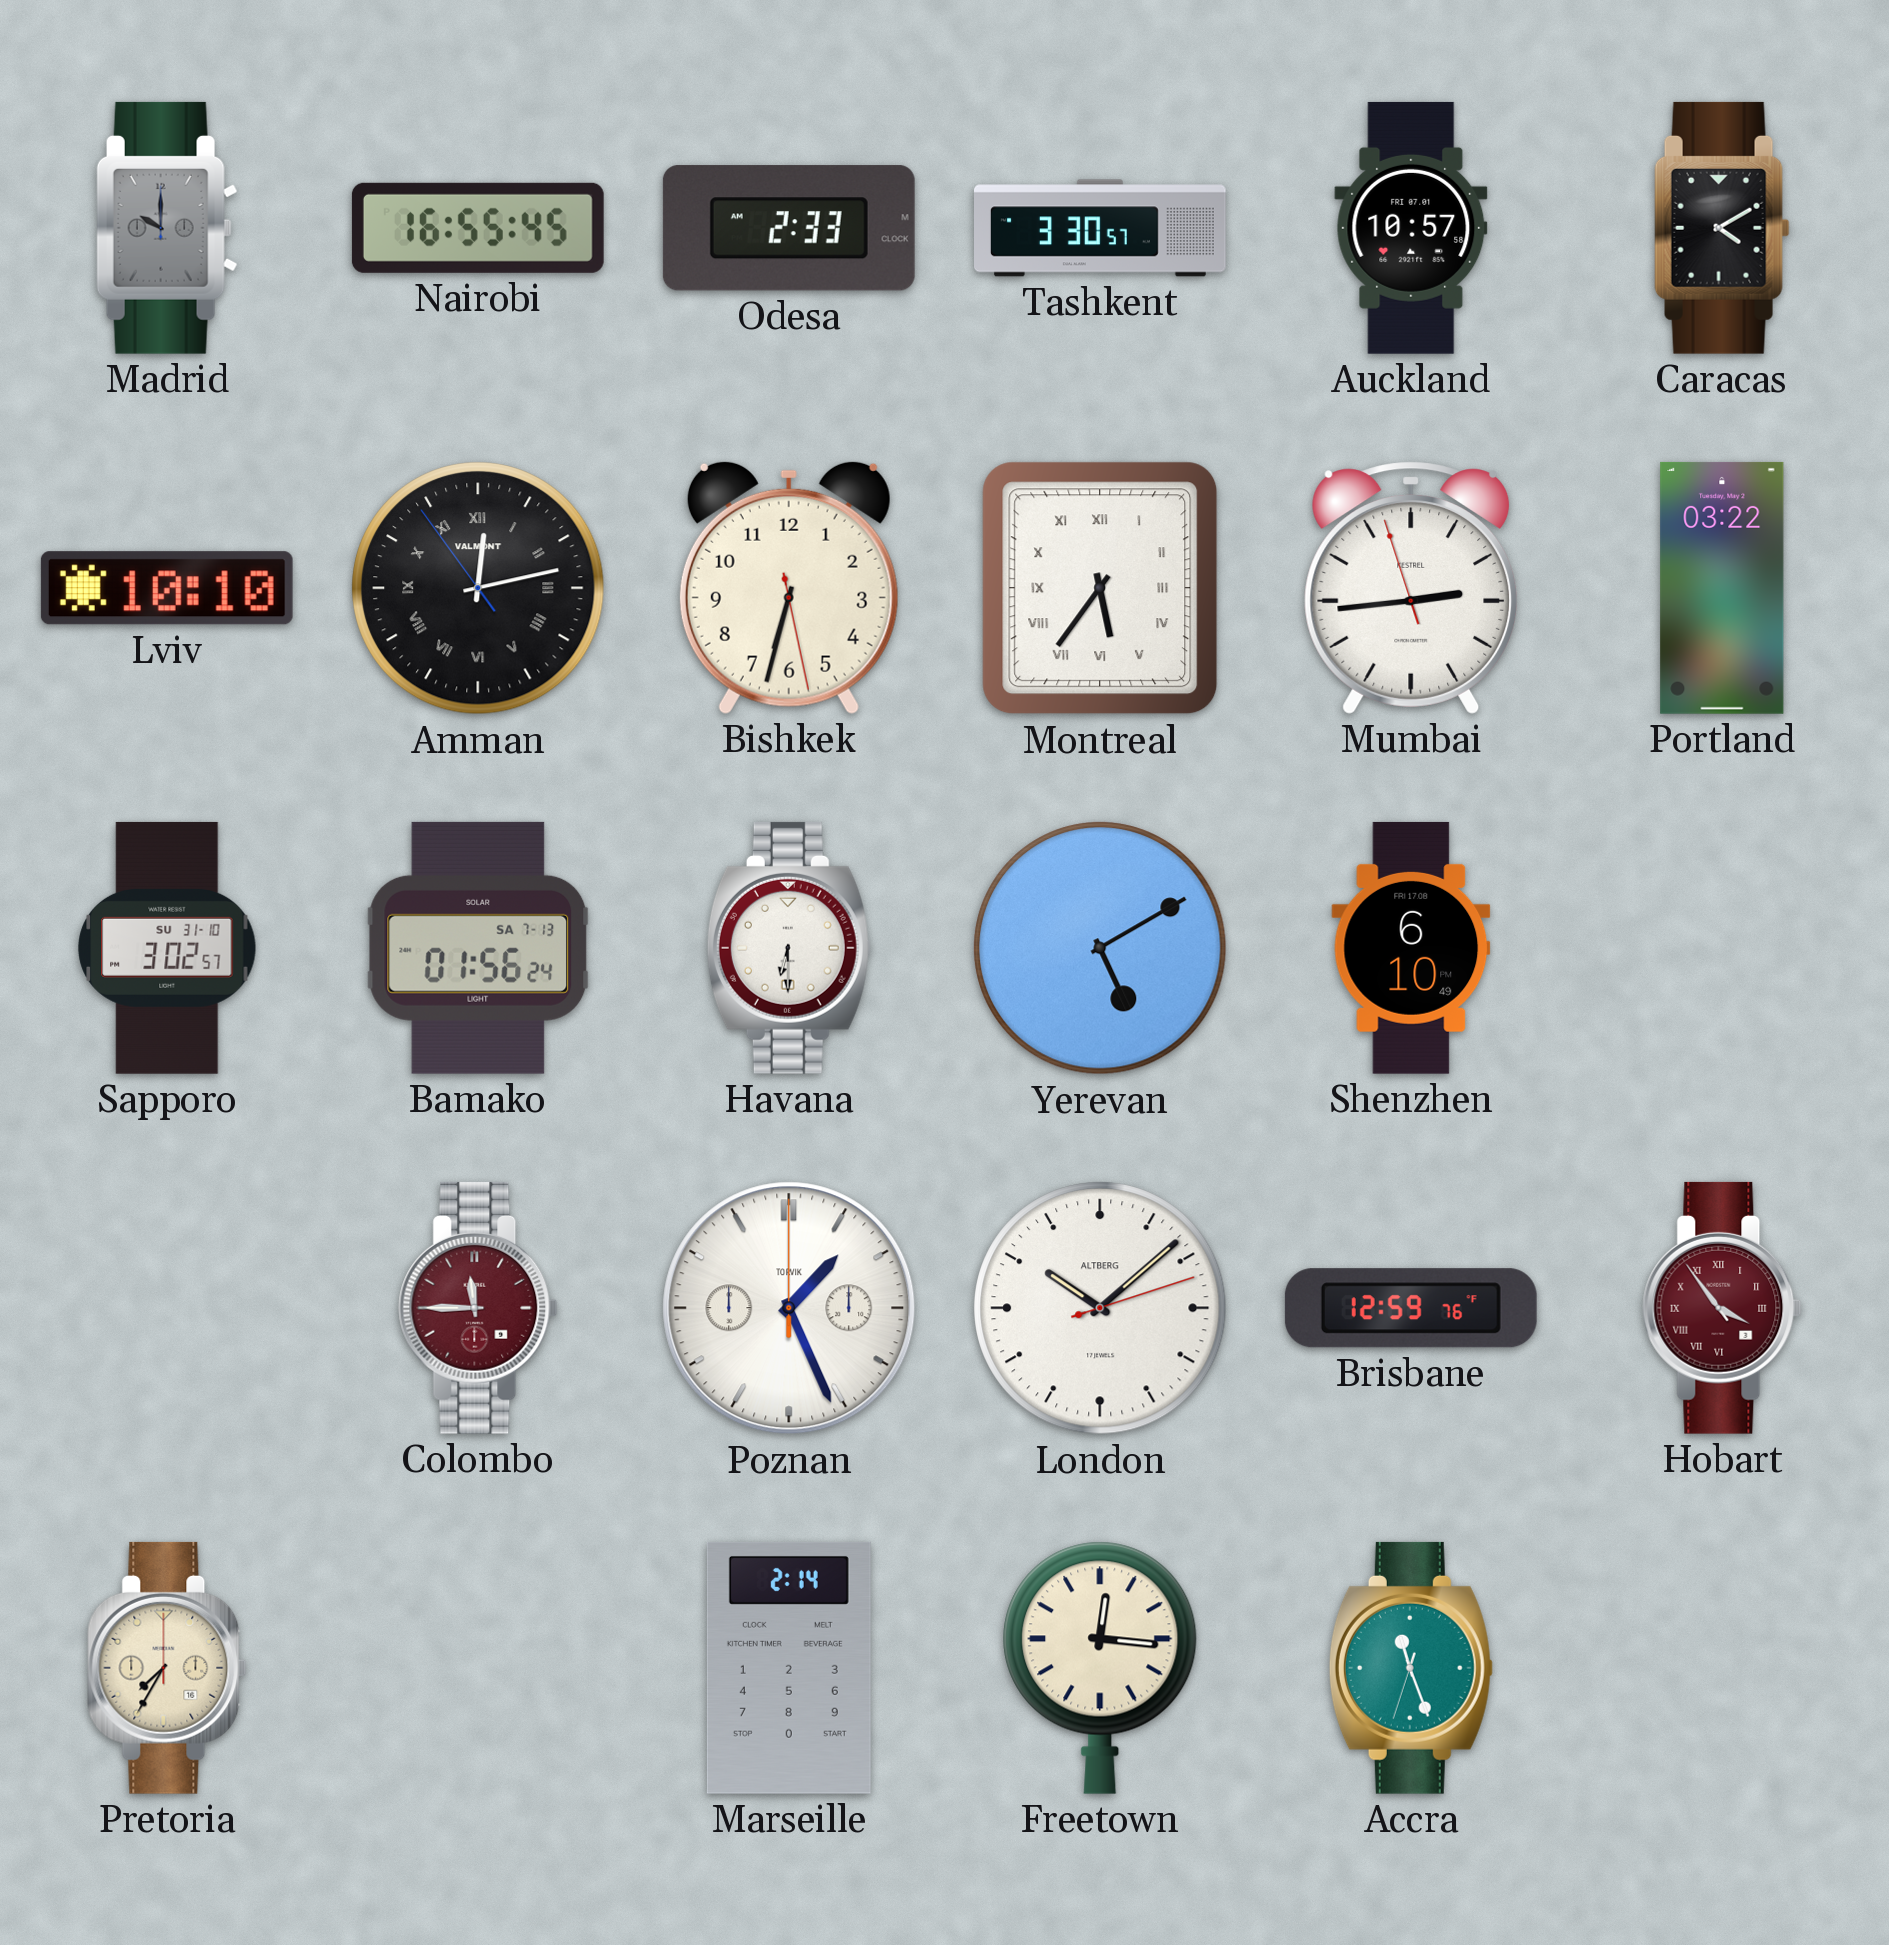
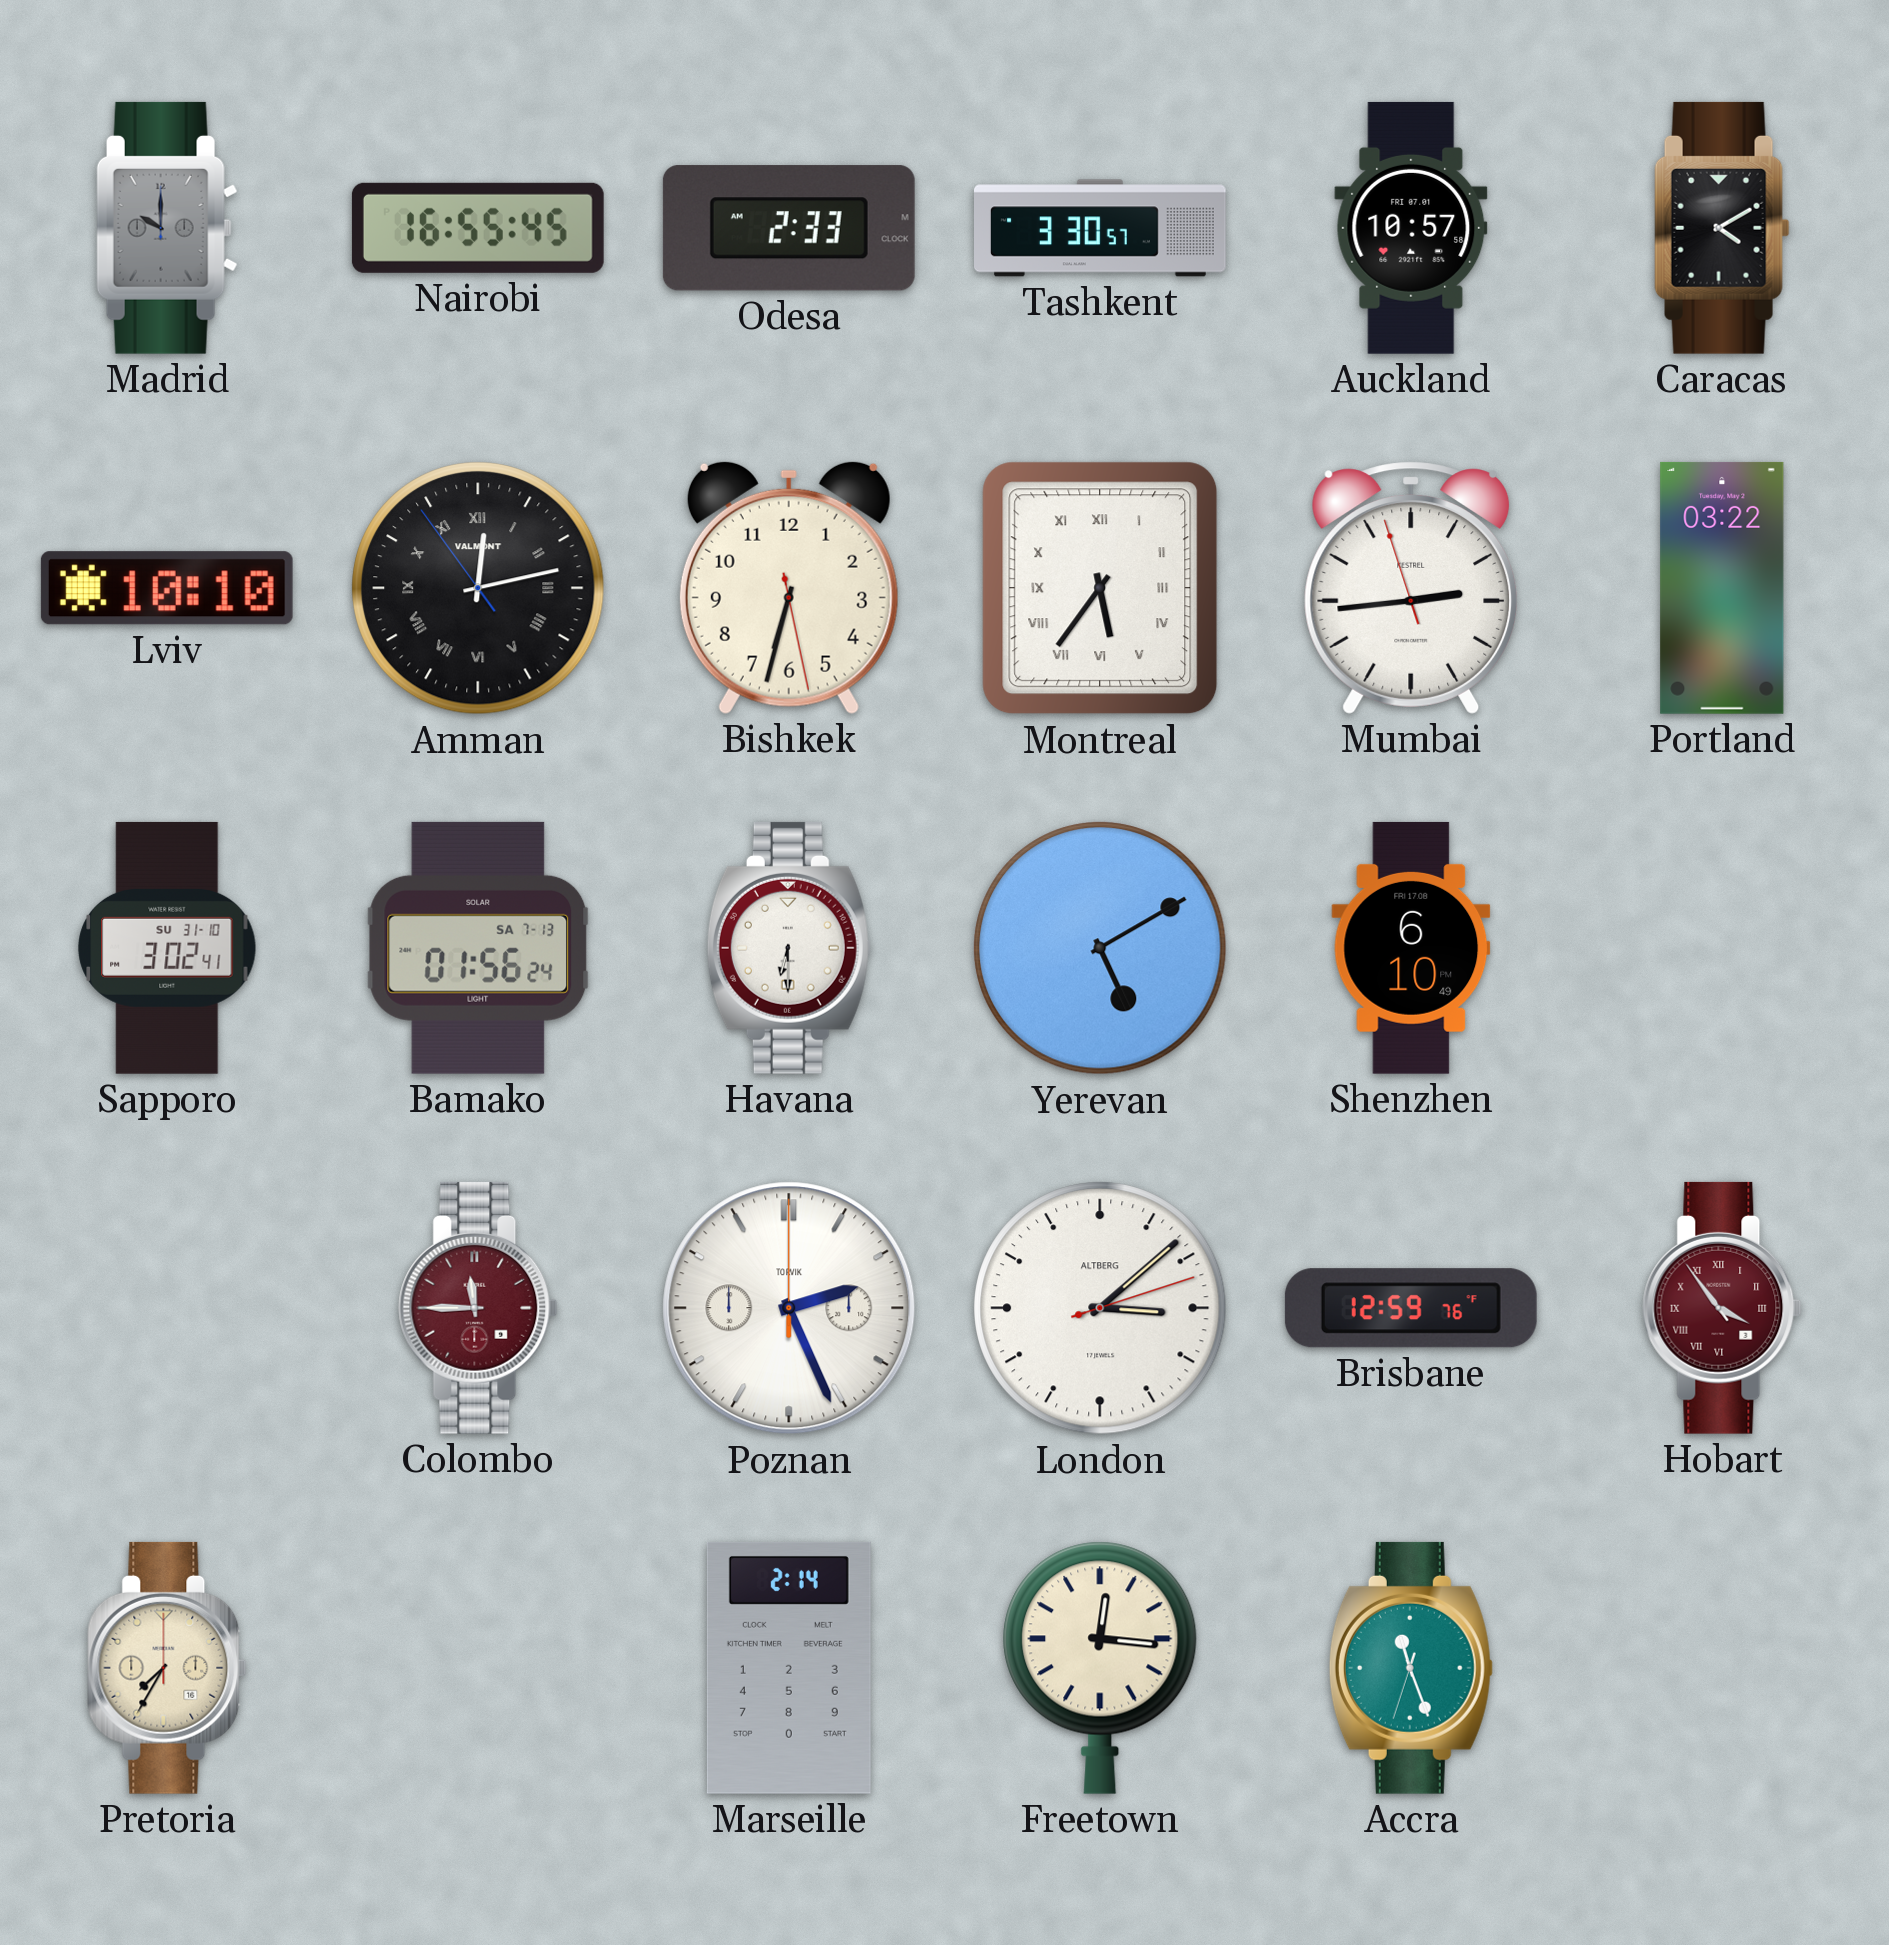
Sapporo: 3:02:57 -> 3:02:41 (167, 948)
Poznan: 1:26 -> 2:26 (789, 1308)
London: 10:08 -> 3:08 (1100, 1308)
